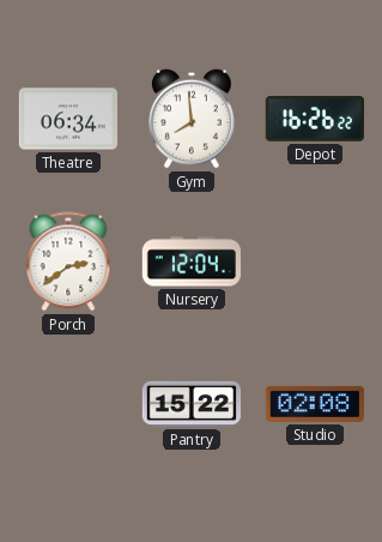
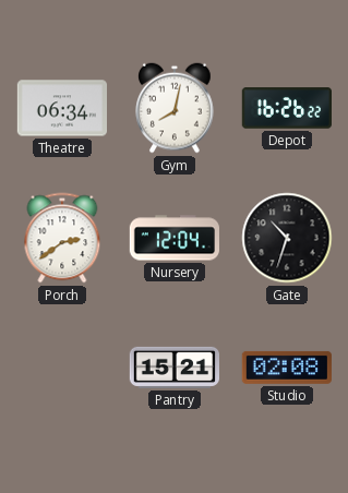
Gym: 7:59 -> 8:02 (175, 108)
Gate: none -> 10:33 (287, 238)
Pantry: 15:22 -> 15:21 (173, 368)
